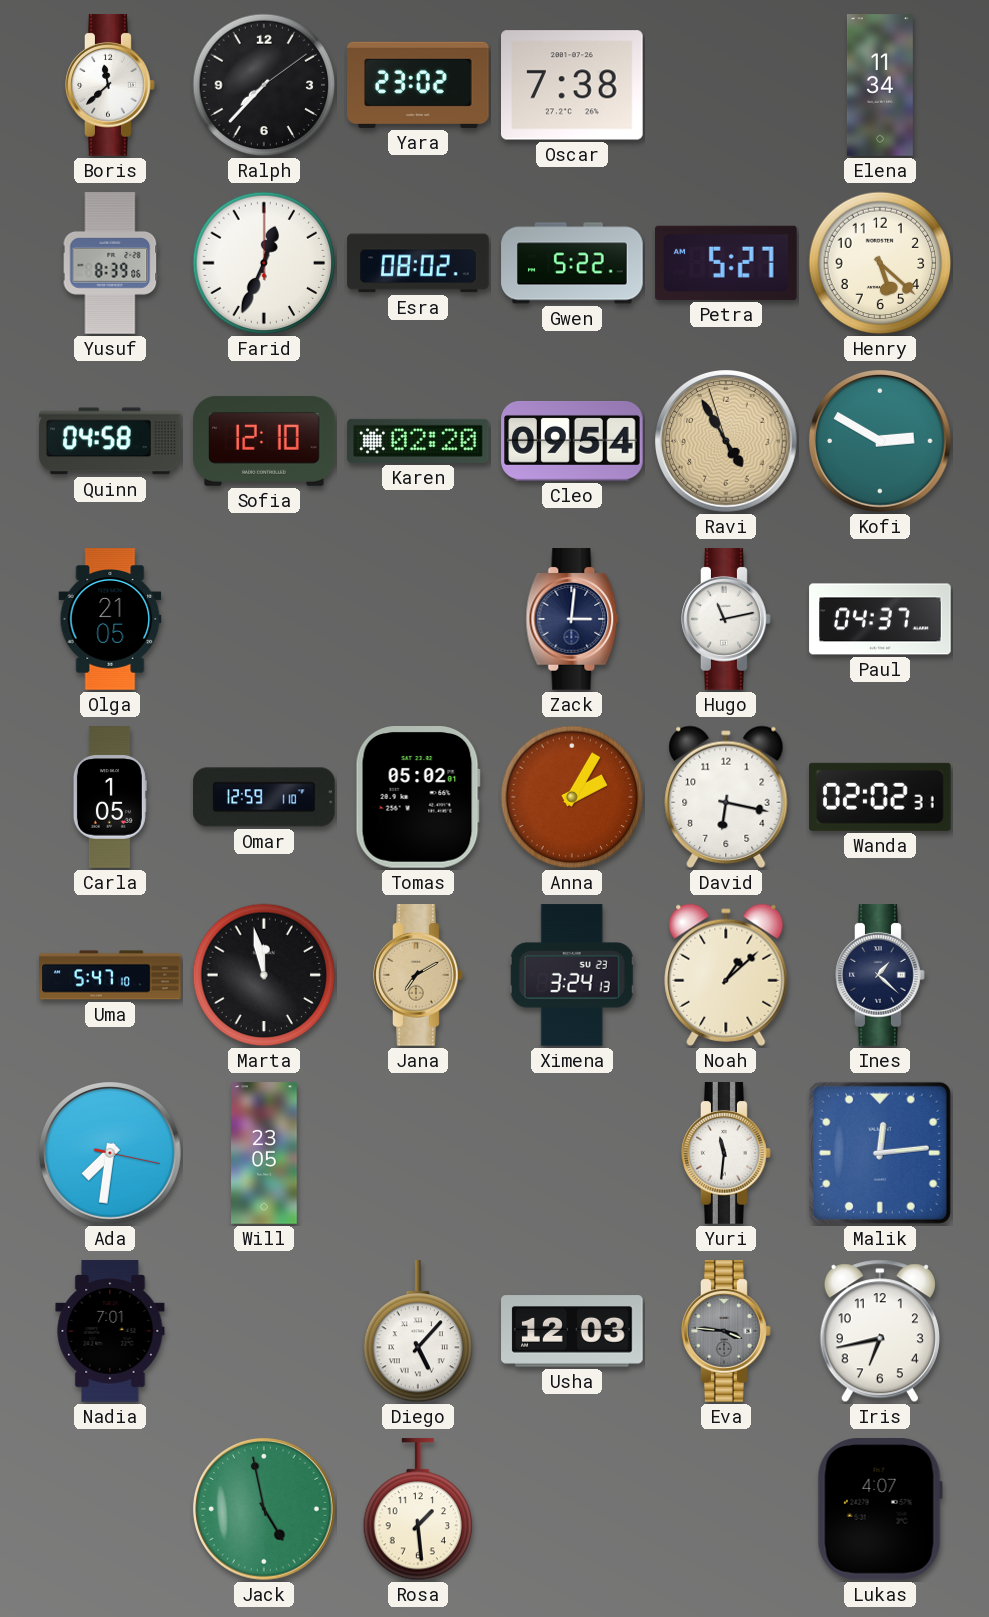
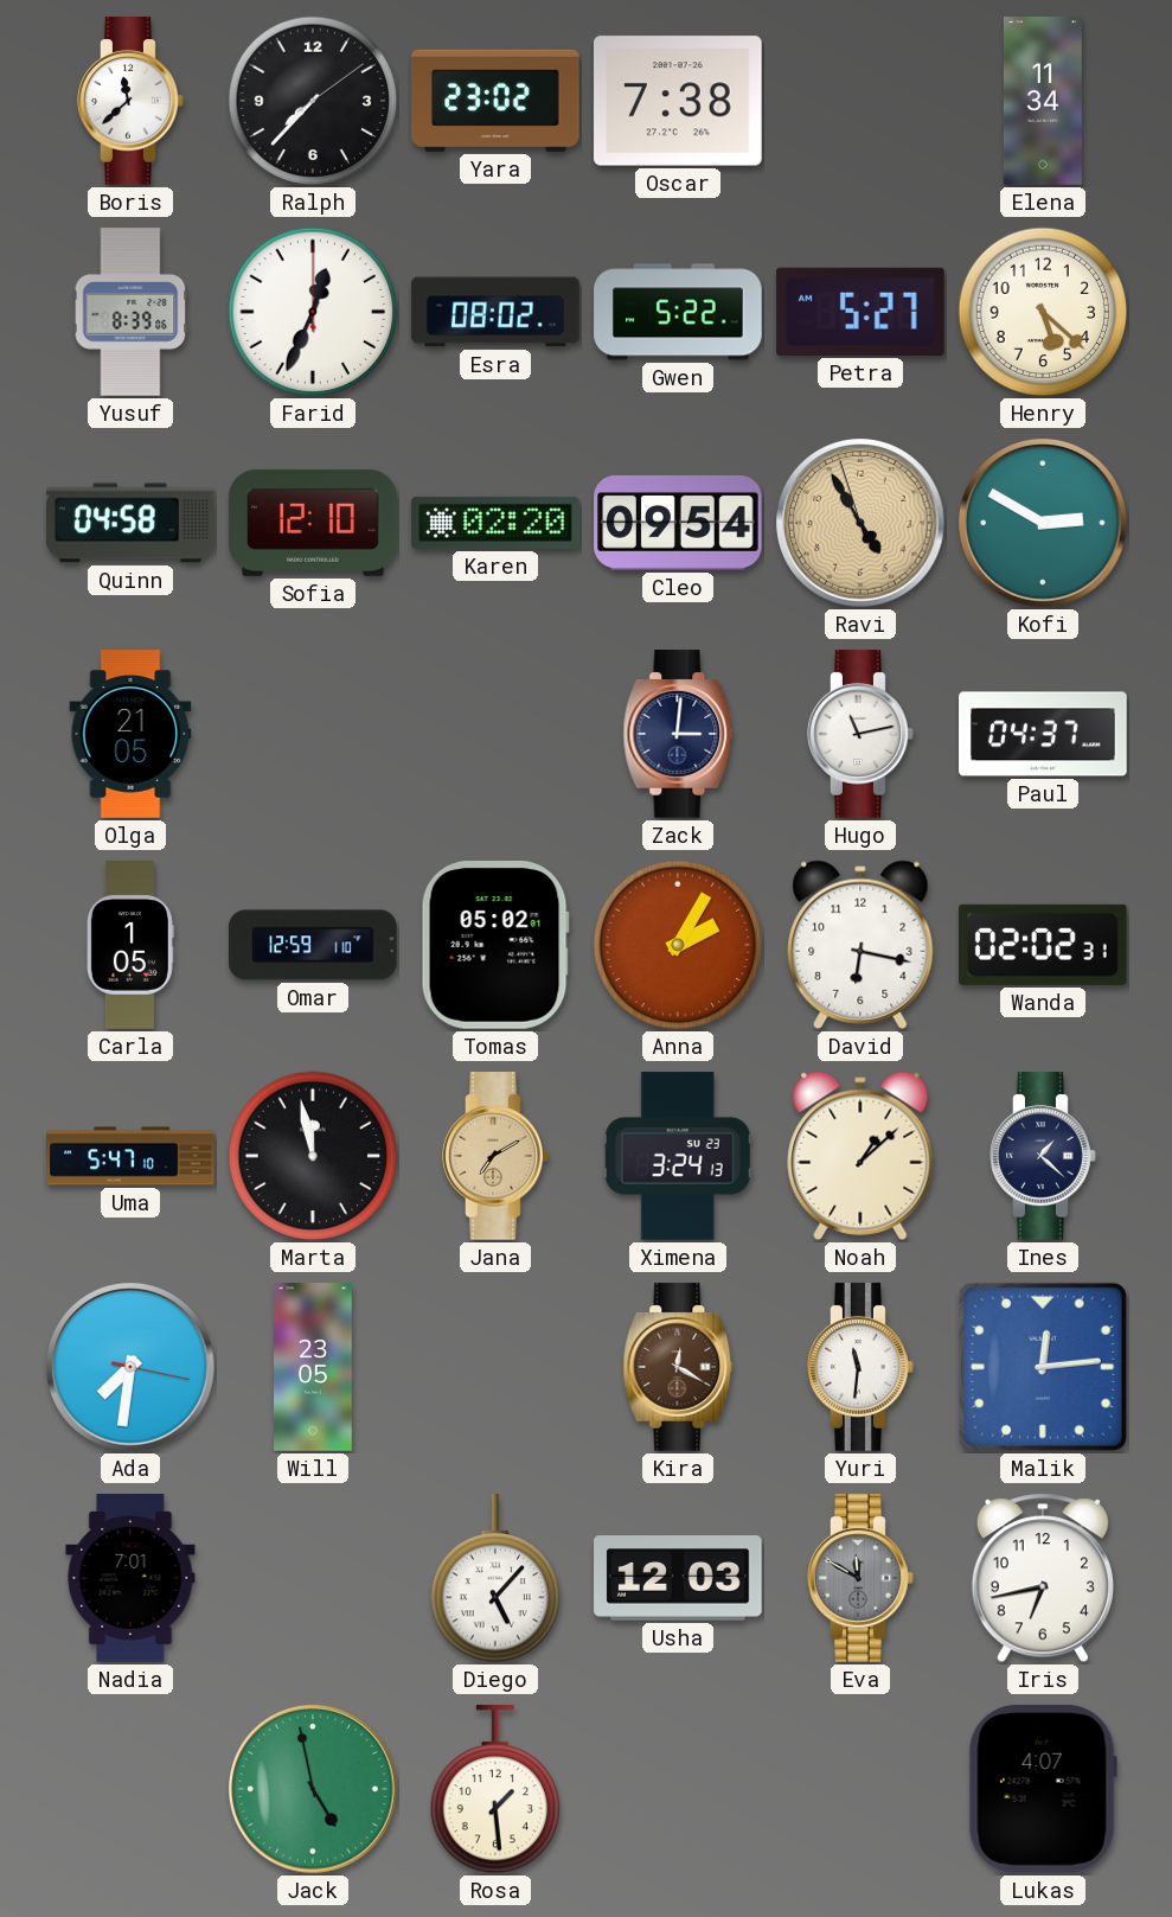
Kira: none -> 12:20 (678, 1367)
Eva: 3:46 -> 11:50 (860, 1578)
